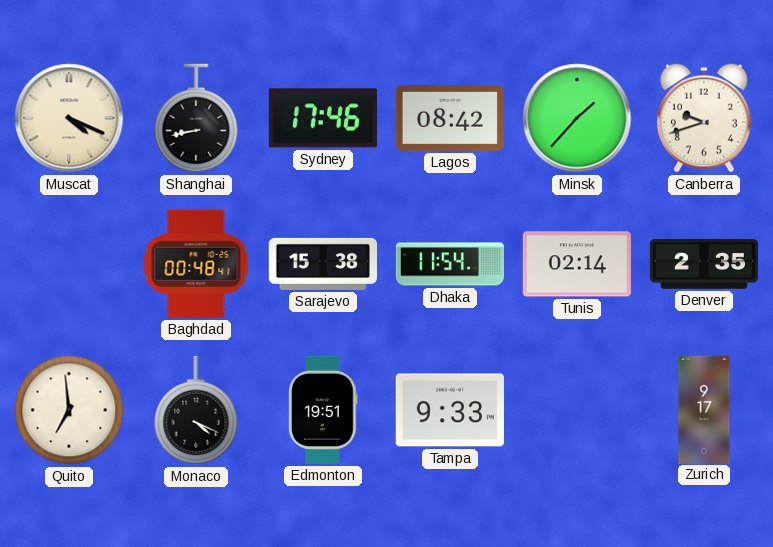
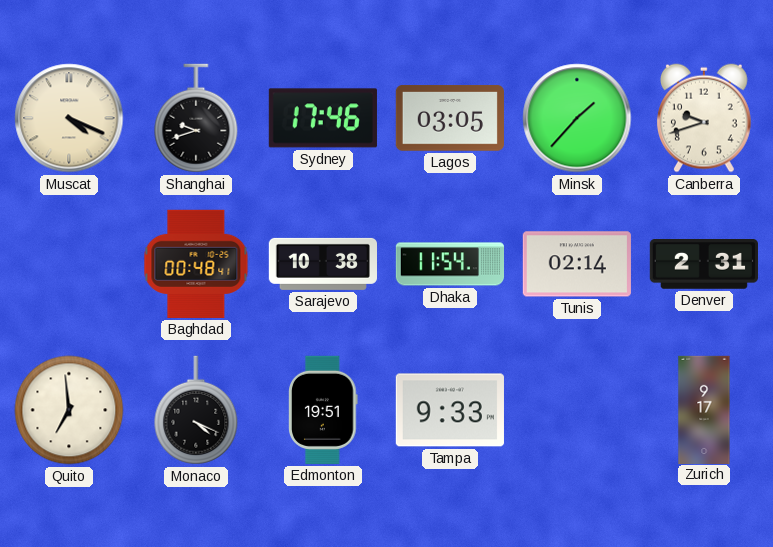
Shanghai: 8:43 -> 9:42 (196, 118)
Lagos: 08:42 -> 03:05 (450, 119)
Sarajevo: 15:38 -> 10:38 (322, 264)
Denver: 2:35 -> 2:31 (704, 265)
